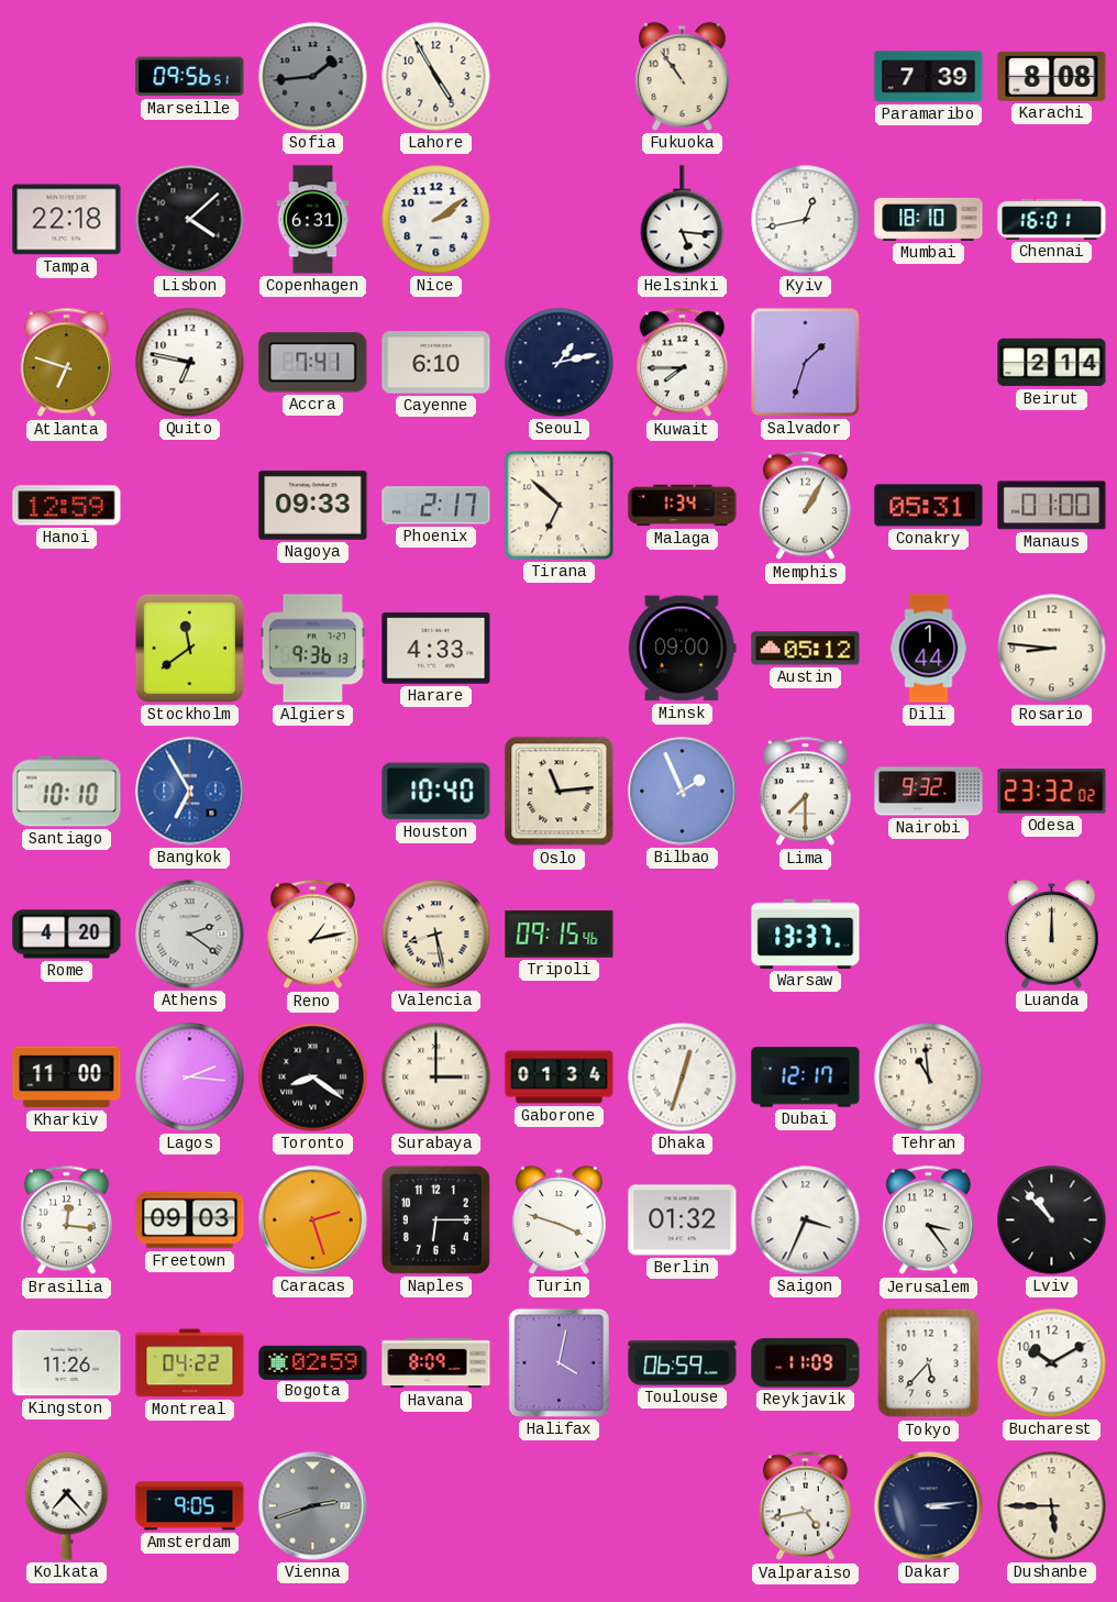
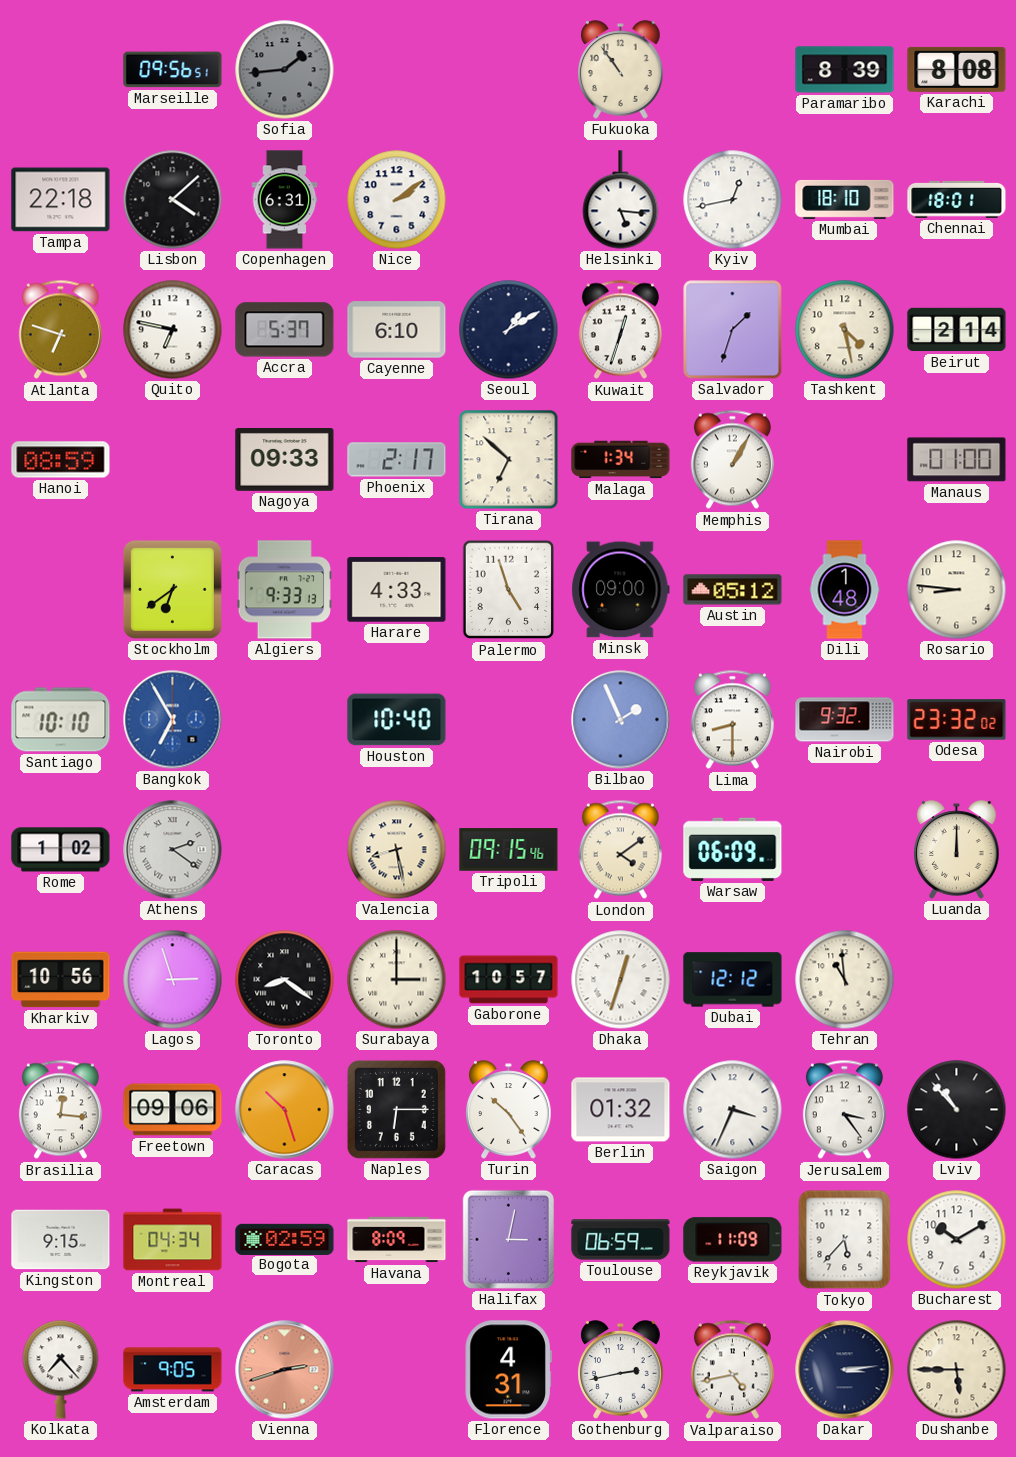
Lahore: 4:55 -> none (436, 77)
Paramaribo: 7:39 -> 8:39 (845, 70)
Chennai: 16:01 -> 18:01 (957, 199)
Accra: 7:41 -> 5:37 (285, 330)
Seoul: 1:13 -> 1:10 (509, 330)
Kuwait: 7:45 -> 12:33 (620, 330)
Tashkent: none -> 4:28 (845, 330)
Hanoi: 12:59 -> 08:59 (61, 460)
Conakry: 05:31 -> none (929, 506)
Stockholm: 11:39 -> 6:39 (172, 589)
Algiers: 9:36 -> 9:33 (284, 590)
Palermo: none -> 4:57 (509, 590)
Dili: 1:44 -> 1:48 (845, 590)
Oslo: 11:14 -> none (560, 792)
Lima: 7:30 -> 8:30 (732, 720)
Rome: 4:20 -> 1:02 (61, 850)
Reno: 1:13 -> none (312, 935)
London: none -> 4:09 (620, 850)
Warsaw: 13:37 -> 06:09 (733, 849)
Kharkiv: 11:00 -> 10:56 (61, 980)
Lagos: 2:16 -> 2:57 (173, 980)
Gaborone: 01:34 -> 10:57 (509, 980)
Dubai: 12:17 -> 12:12 (733, 980)
Freetown: 09:03 -> 09:06 (173, 1110)
Caracas: 2:27 -> 10:27 (285, 1110)
Turin: 3:48 -> 10:24 (509, 1110)
Kingston: 11:26 -> 9:15 (61, 1240)
Montreal: 04:22 -> 04:34 (173, 1240)
Halifax: 4:02 -> 3:02 (508, 1239)
Vienna dial: grey -> salmon (285, 1370)
Florence: none -> 4:31 (508, 1370)
Gothenburg: none -> 2:43 (621, 1370)
